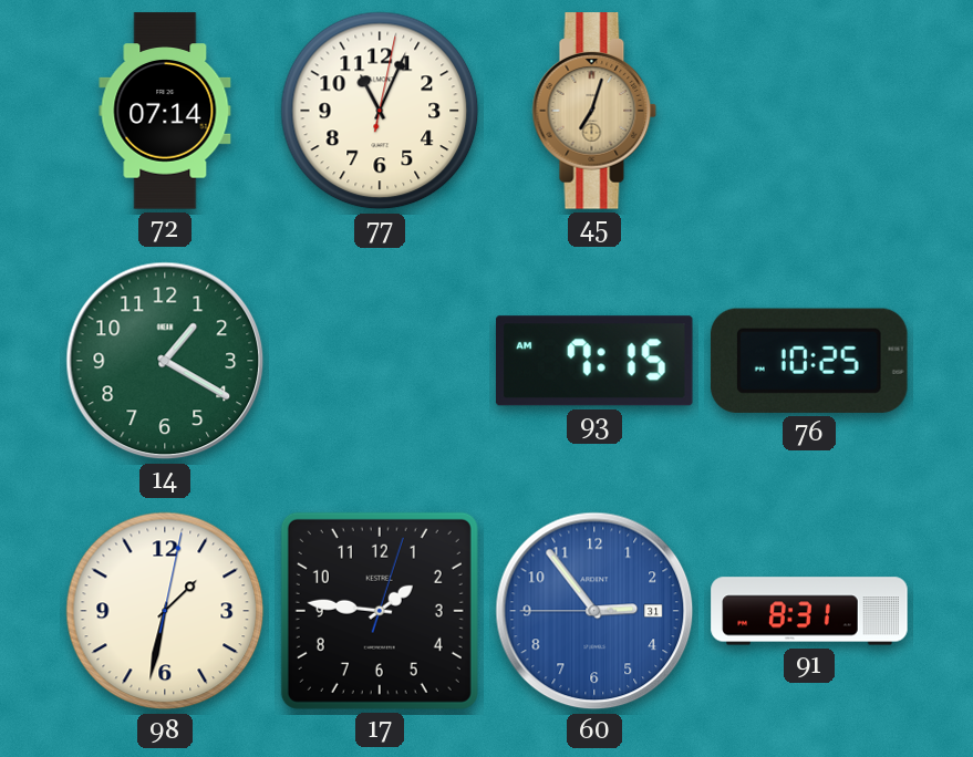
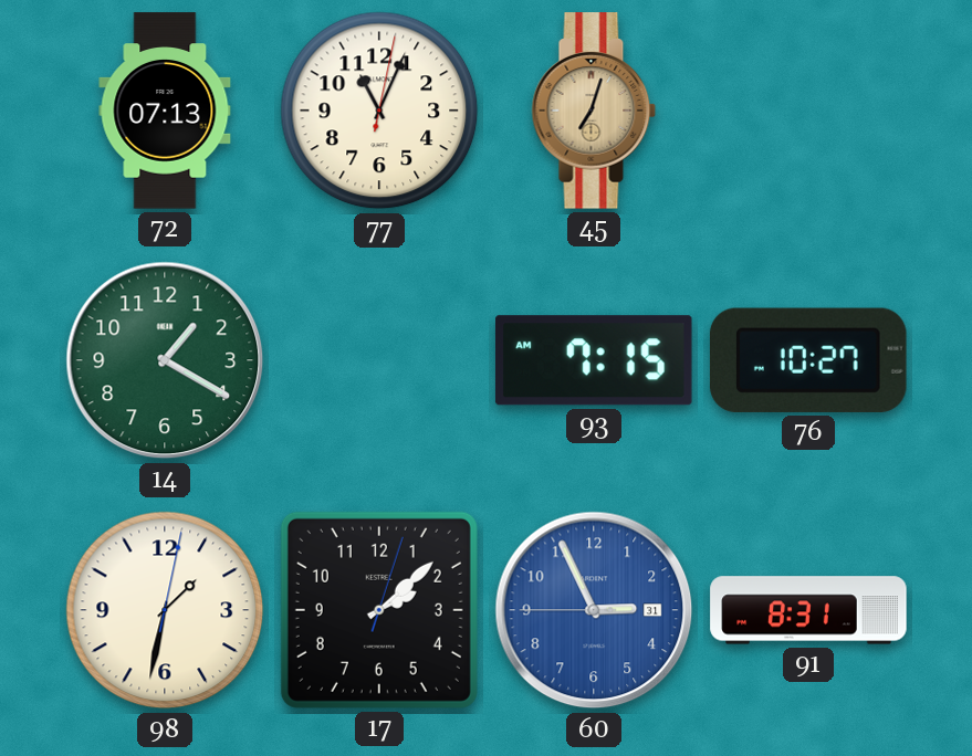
72: 07:14 -> 07:13 (165, 111)
76: 10:25 -> 10:27 (808, 360)
17: 1:46 -> 2:08 (379, 610)
60: 2:53 -> 2:55 (594, 610)
